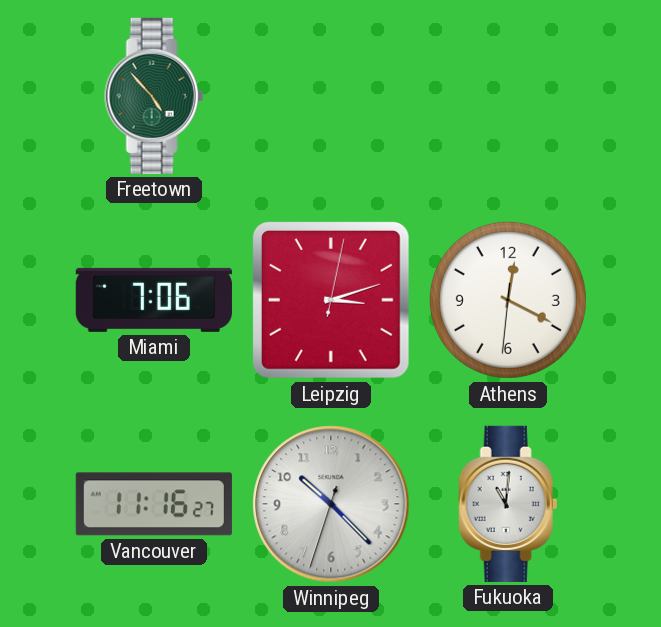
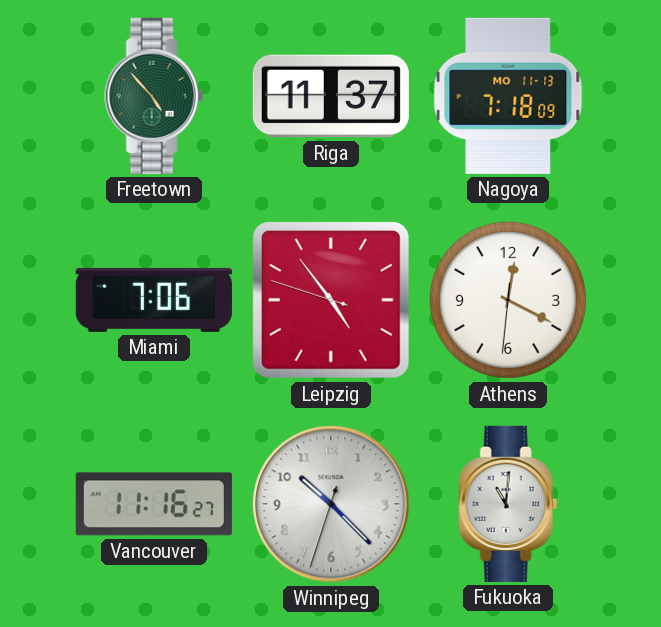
Riga: none -> 11:37 (331, 96)
Nagoya: none -> 7:18 (508, 96)
Leipzig: 3:12 -> 4:53 (331, 300)
